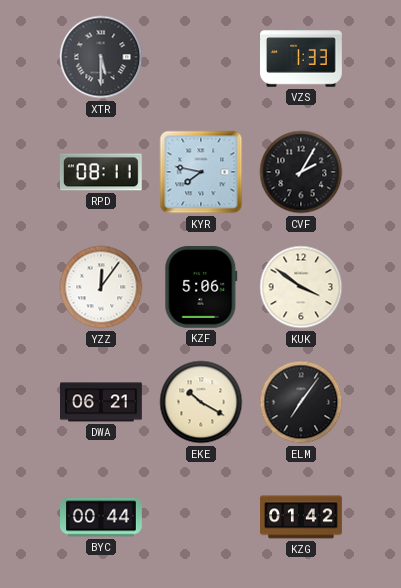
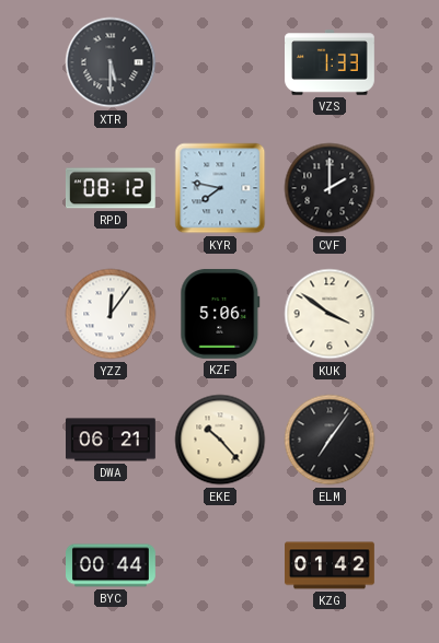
RPD: 08:11 -> 08:12 (111, 188)
CVF: 2:05 -> 2:00 (330, 188)
EKE: 10:20 -> 10:23 (220, 440)
